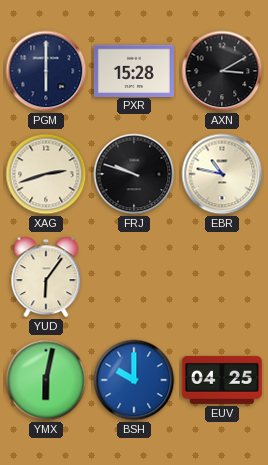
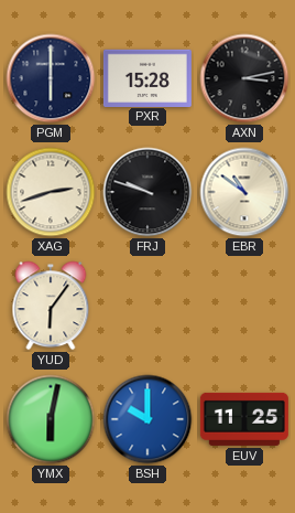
AXN: 3:10 -> 3:13 (244, 78)
EBR: 10:47 -> 10:51 (244, 192)
EUV: 04:25 -> 11:25 (244, 419)
